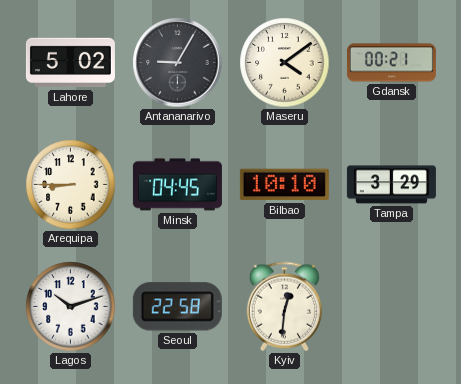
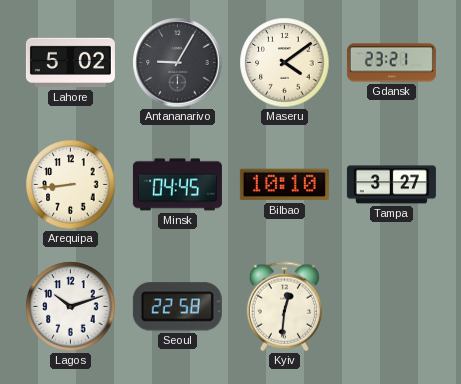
Gdansk: 00:21 -> 23:21 (391, 63)
Arequipa: 8:45 -> 8:44 (71, 185)
Tampa: 3:29 -> 3:27 (391, 185)
